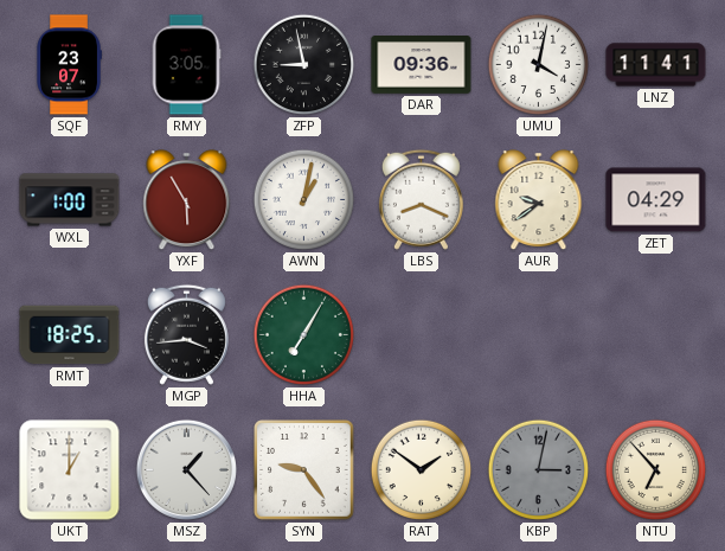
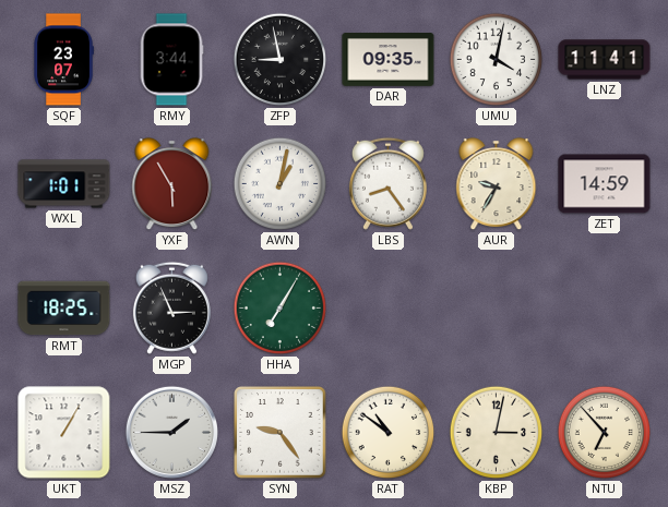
RMY: 3:05 -> 3:44 (171, 60)
DAR: 09:36 -> 09:35 (389, 60)
WXL: 1:00 -> 1:01 (64, 184)
LBS: 8:19 -> 8:24 (387, 183)
AUR: 9:39 -> 9:35 (497, 184)
ZET: 04:29 -> 14:59 (605, 184)
MGP: 3:44 -> 2:56 (171, 307)
UKT: 1:00 -> 1:05 (64, 433)
MSZ: 1:23 -> 1:45 (171, 432)
RAT: 1:51 -> 10:51 (389, 433)
KBP dial: grey -> cream (497, 433)
